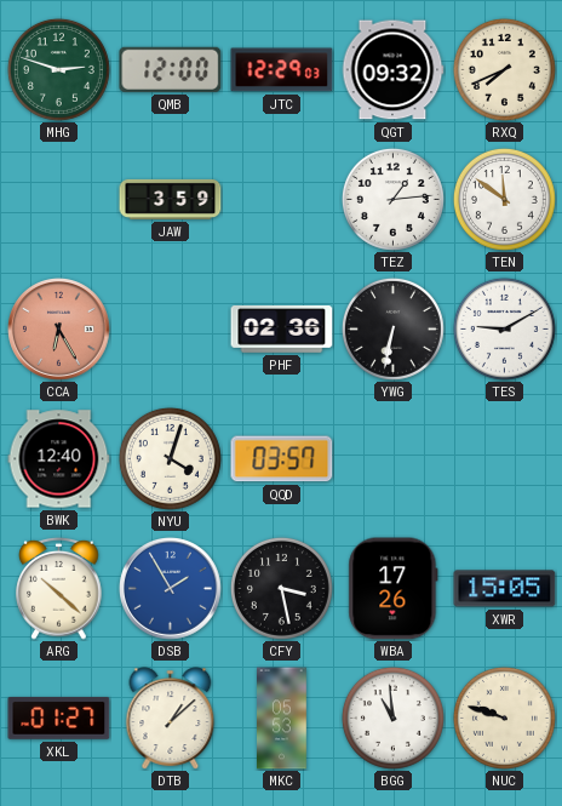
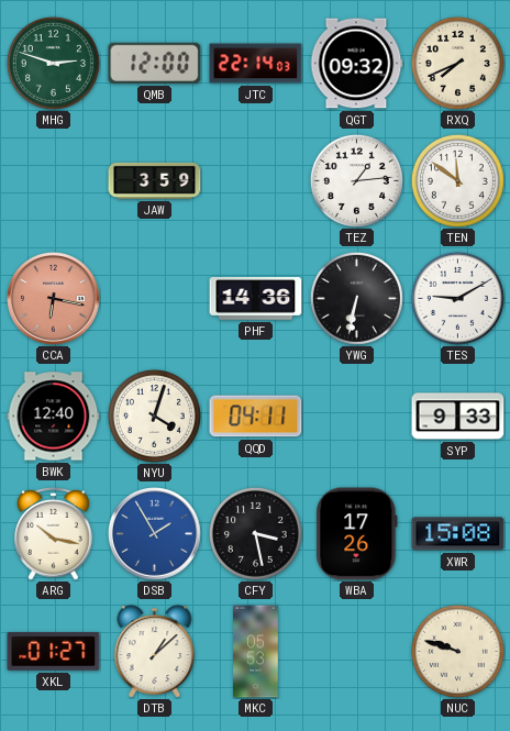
JTC: 12:29 -> 22:14 (256, 64)
CCA: 6:25 -> 6:17 (54, 299)
PHF: 02:36 -> 14:36 (256, 299)
QQD: 03:57 -> 04:11 (256, 417)
SYP: none -> 9:33 (458, 417)
ARG: 10:22 -> 10:17 (54, 533)
XWR: 15:05 -> 15:08 (458, 534)
BGG: 10:59 -> none (392, 718)
